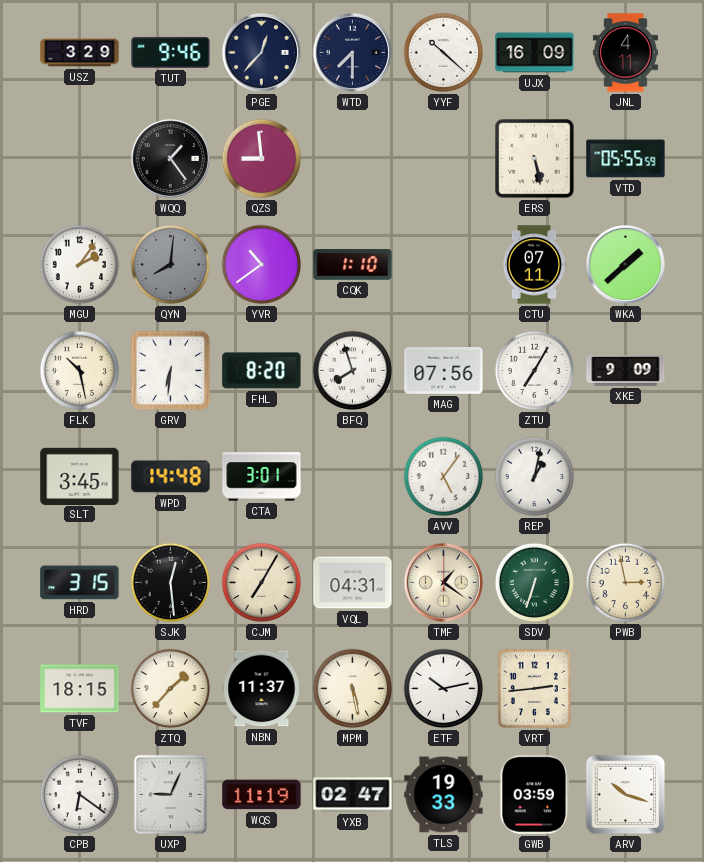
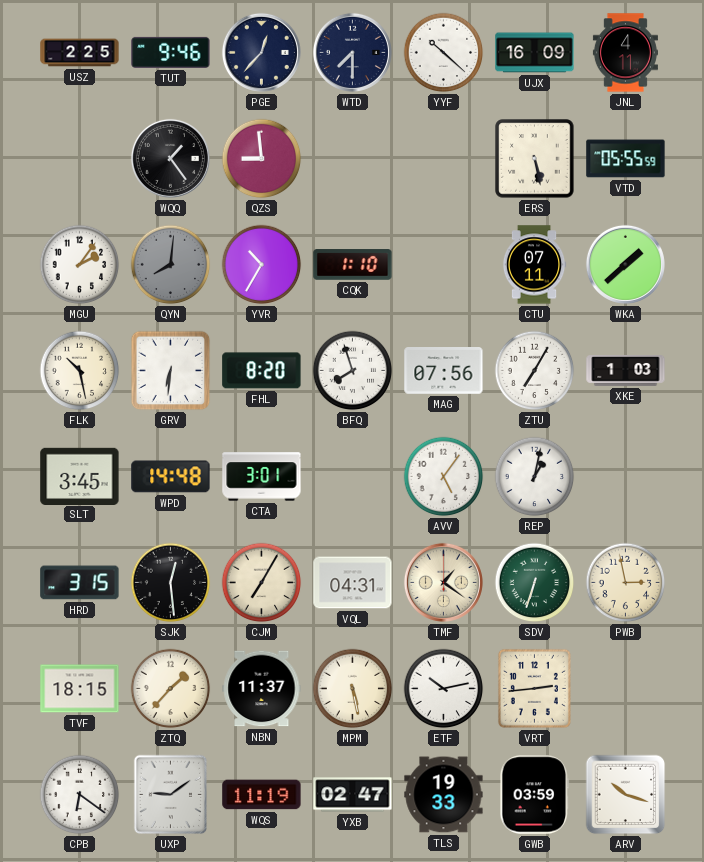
USZ: 3:29 -> 2:25 (80, 53)
YVR: 10:39 -> 10:35 (262, 265)
XKE: 9:09 -> 1:03 (626, 371)
UXP: 9:04 -> 9:09 (171, 795)
